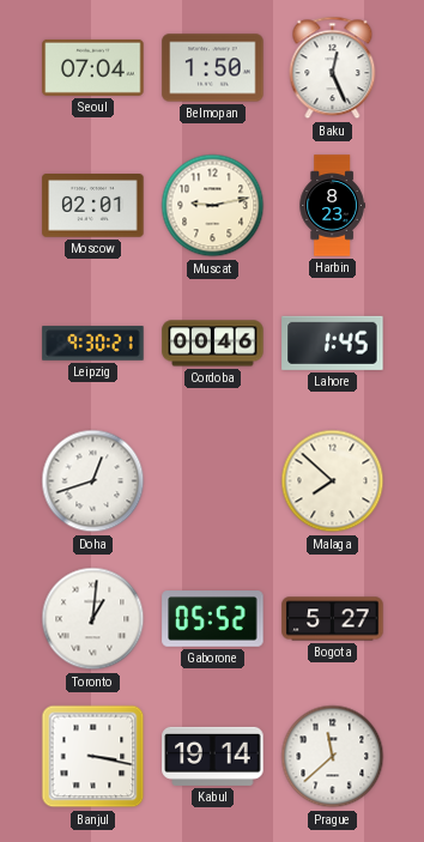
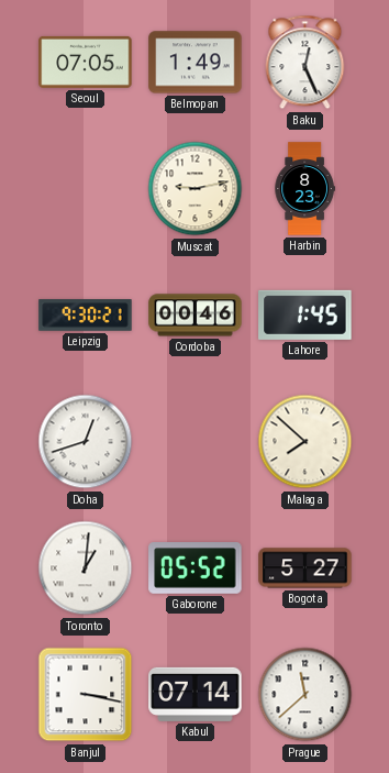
Seoul: 07:04 -> 07:05 (86, 62)
Belmopan: 1:50 -> 1:49 (196, 63)
Moscow: 02:01 -> none (93, 206)
Kabul: 19:14 -> 07:14 (196, 694)
